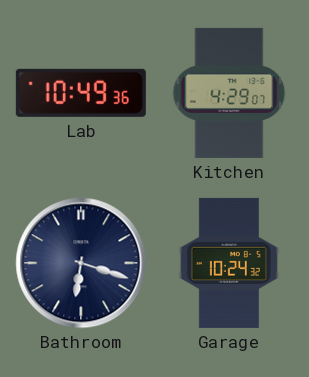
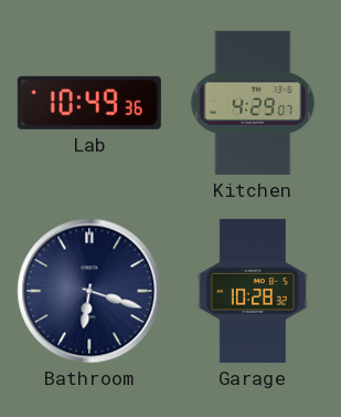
Garage: 10:24 -> 10:28 (253, 291)
